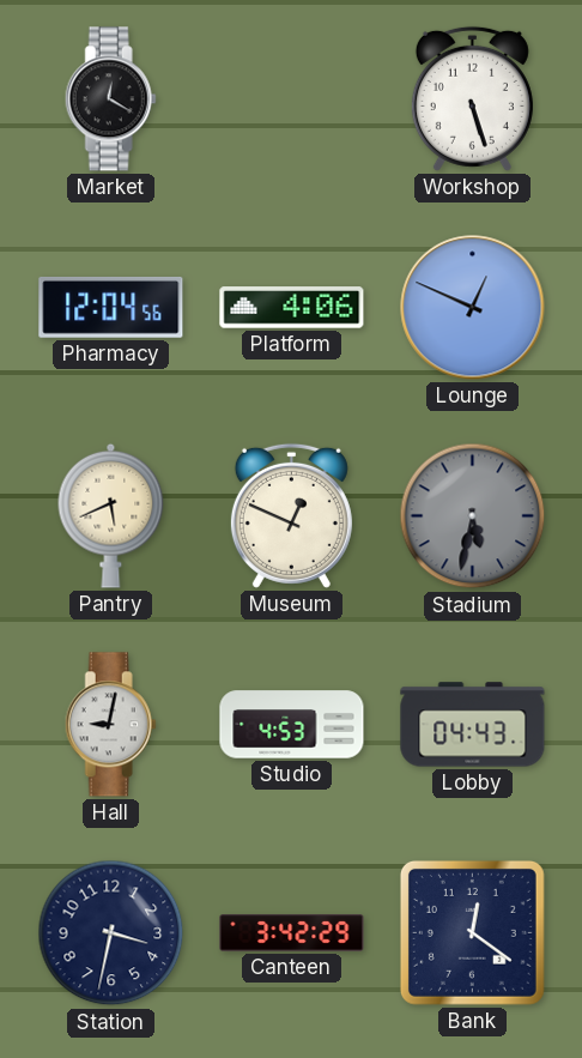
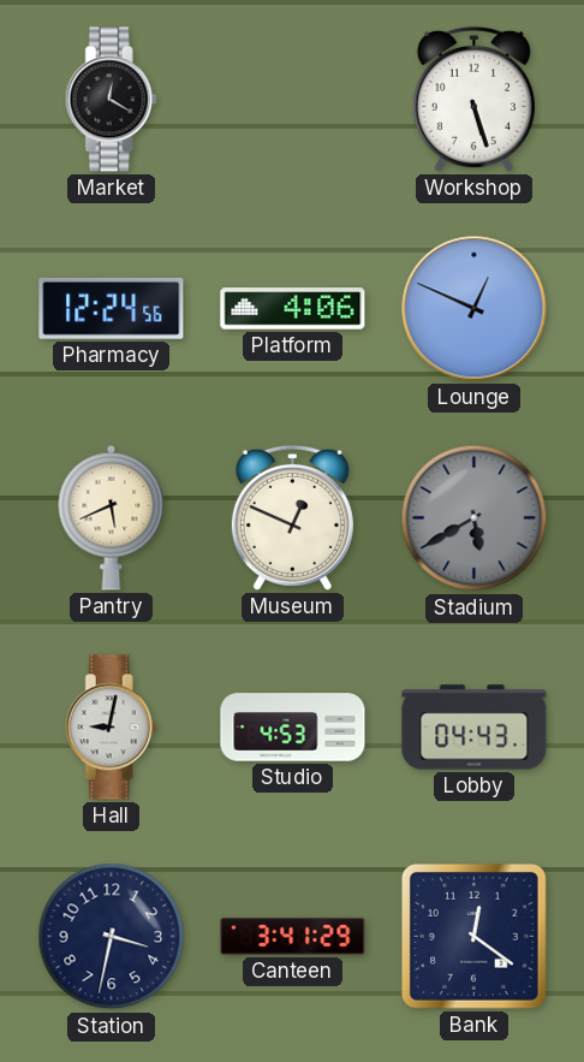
Pharmacy: 12:04 -> 12:24 (112, 308)
Stadium: 5:32 -> 5:40 (475, 518)
Canteen: 3:42 -> 3:41 (293, 937)
